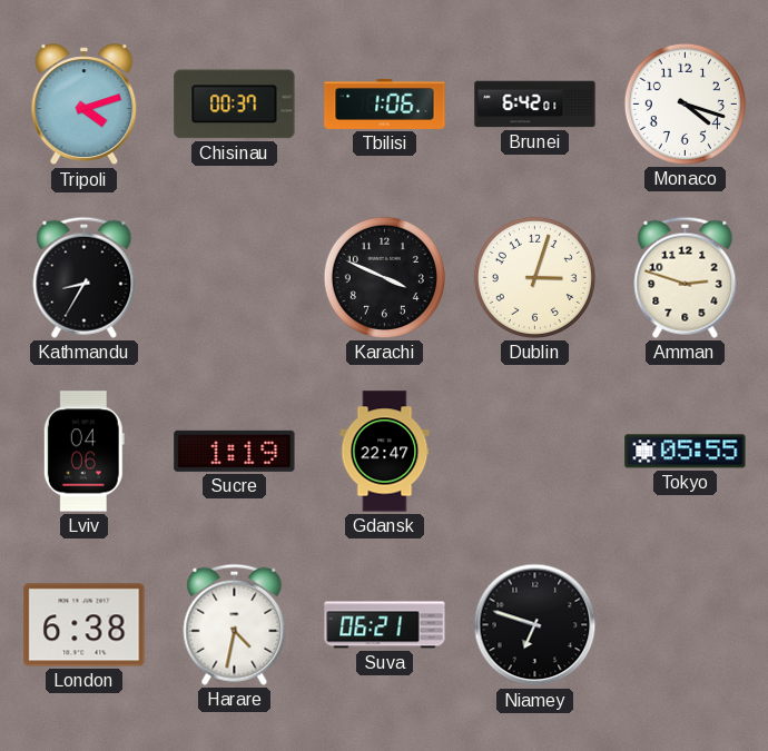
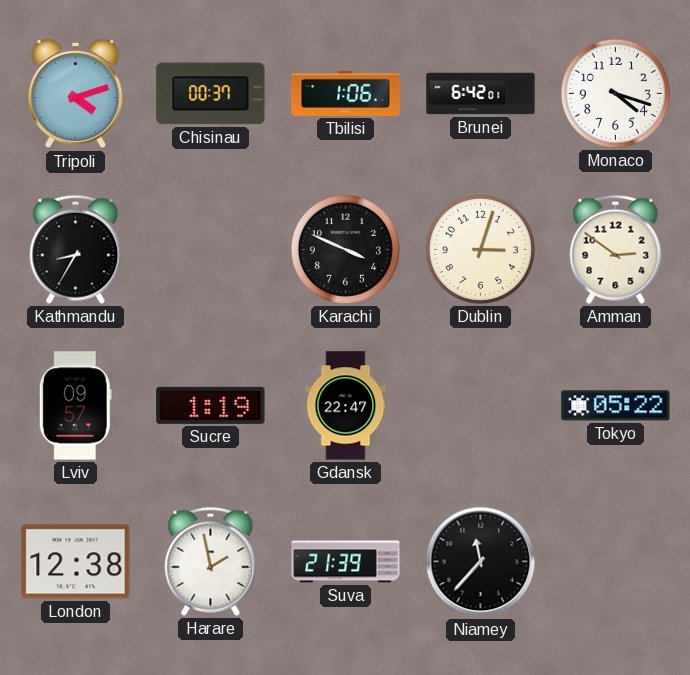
Amman: 2:48 -> 2:51 (616, 249)
Lviv: 04:06 -> 09:57 (75, 406)
Tokyo: 05:55 -> 05:22 (616, 406)
London: 6:38 -> 12:38 (76, 562)
Harare: 4:32 -> 1:58 (211, 561)
Suva: 06:21 -> 21:39 (346, 562)
Niamey: 6:48 -> 11:37 (481, 562)
